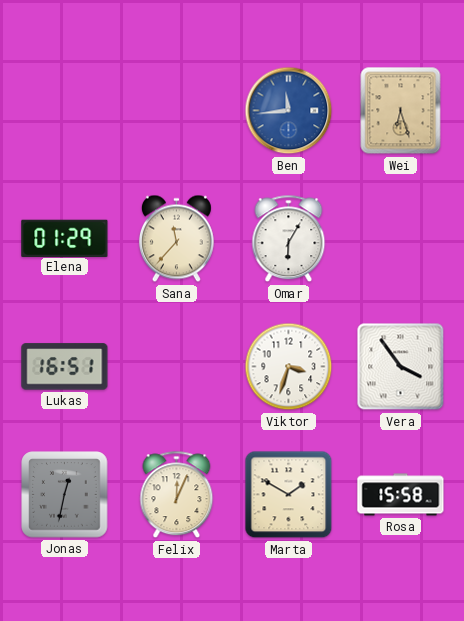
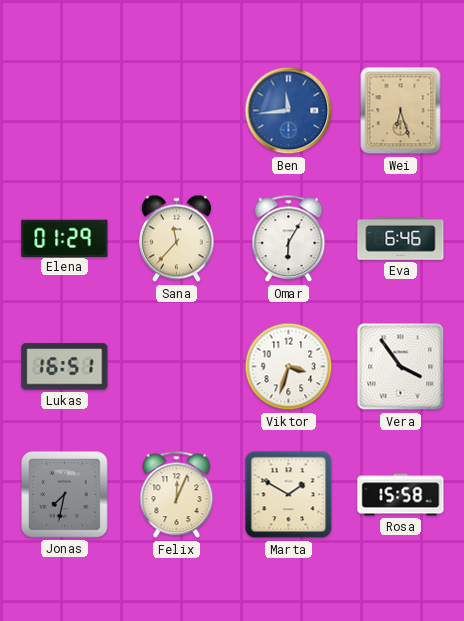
Eva: none -> 6:46 (401, 239)
Jonas: 12:32 -> 7:32 (65, 495)
